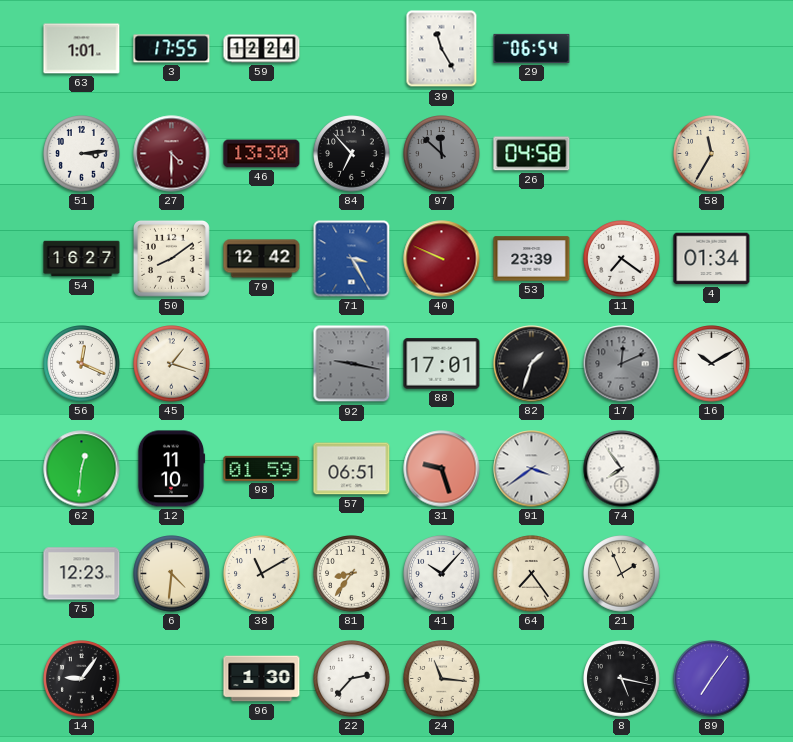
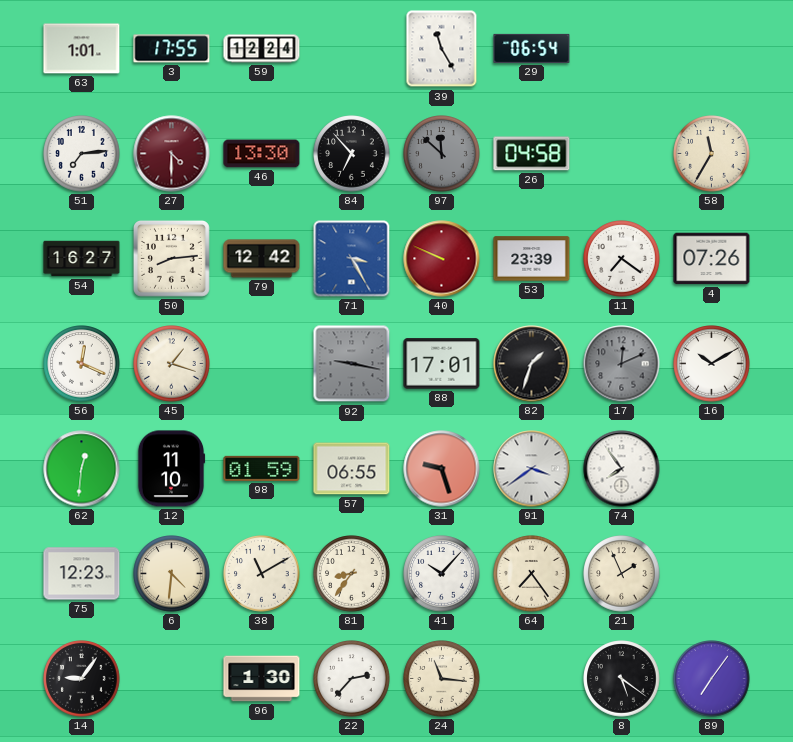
51: 3:14 -> 7:14 (82, 154)
50: 8:09 -> 8:14 (171, 258)
4: 01:34 -> 07:26 (712, 259)
57: 06:51 -> 06:55 (352, 469)
8: 5:17 -> 5:21 (622, 679)
